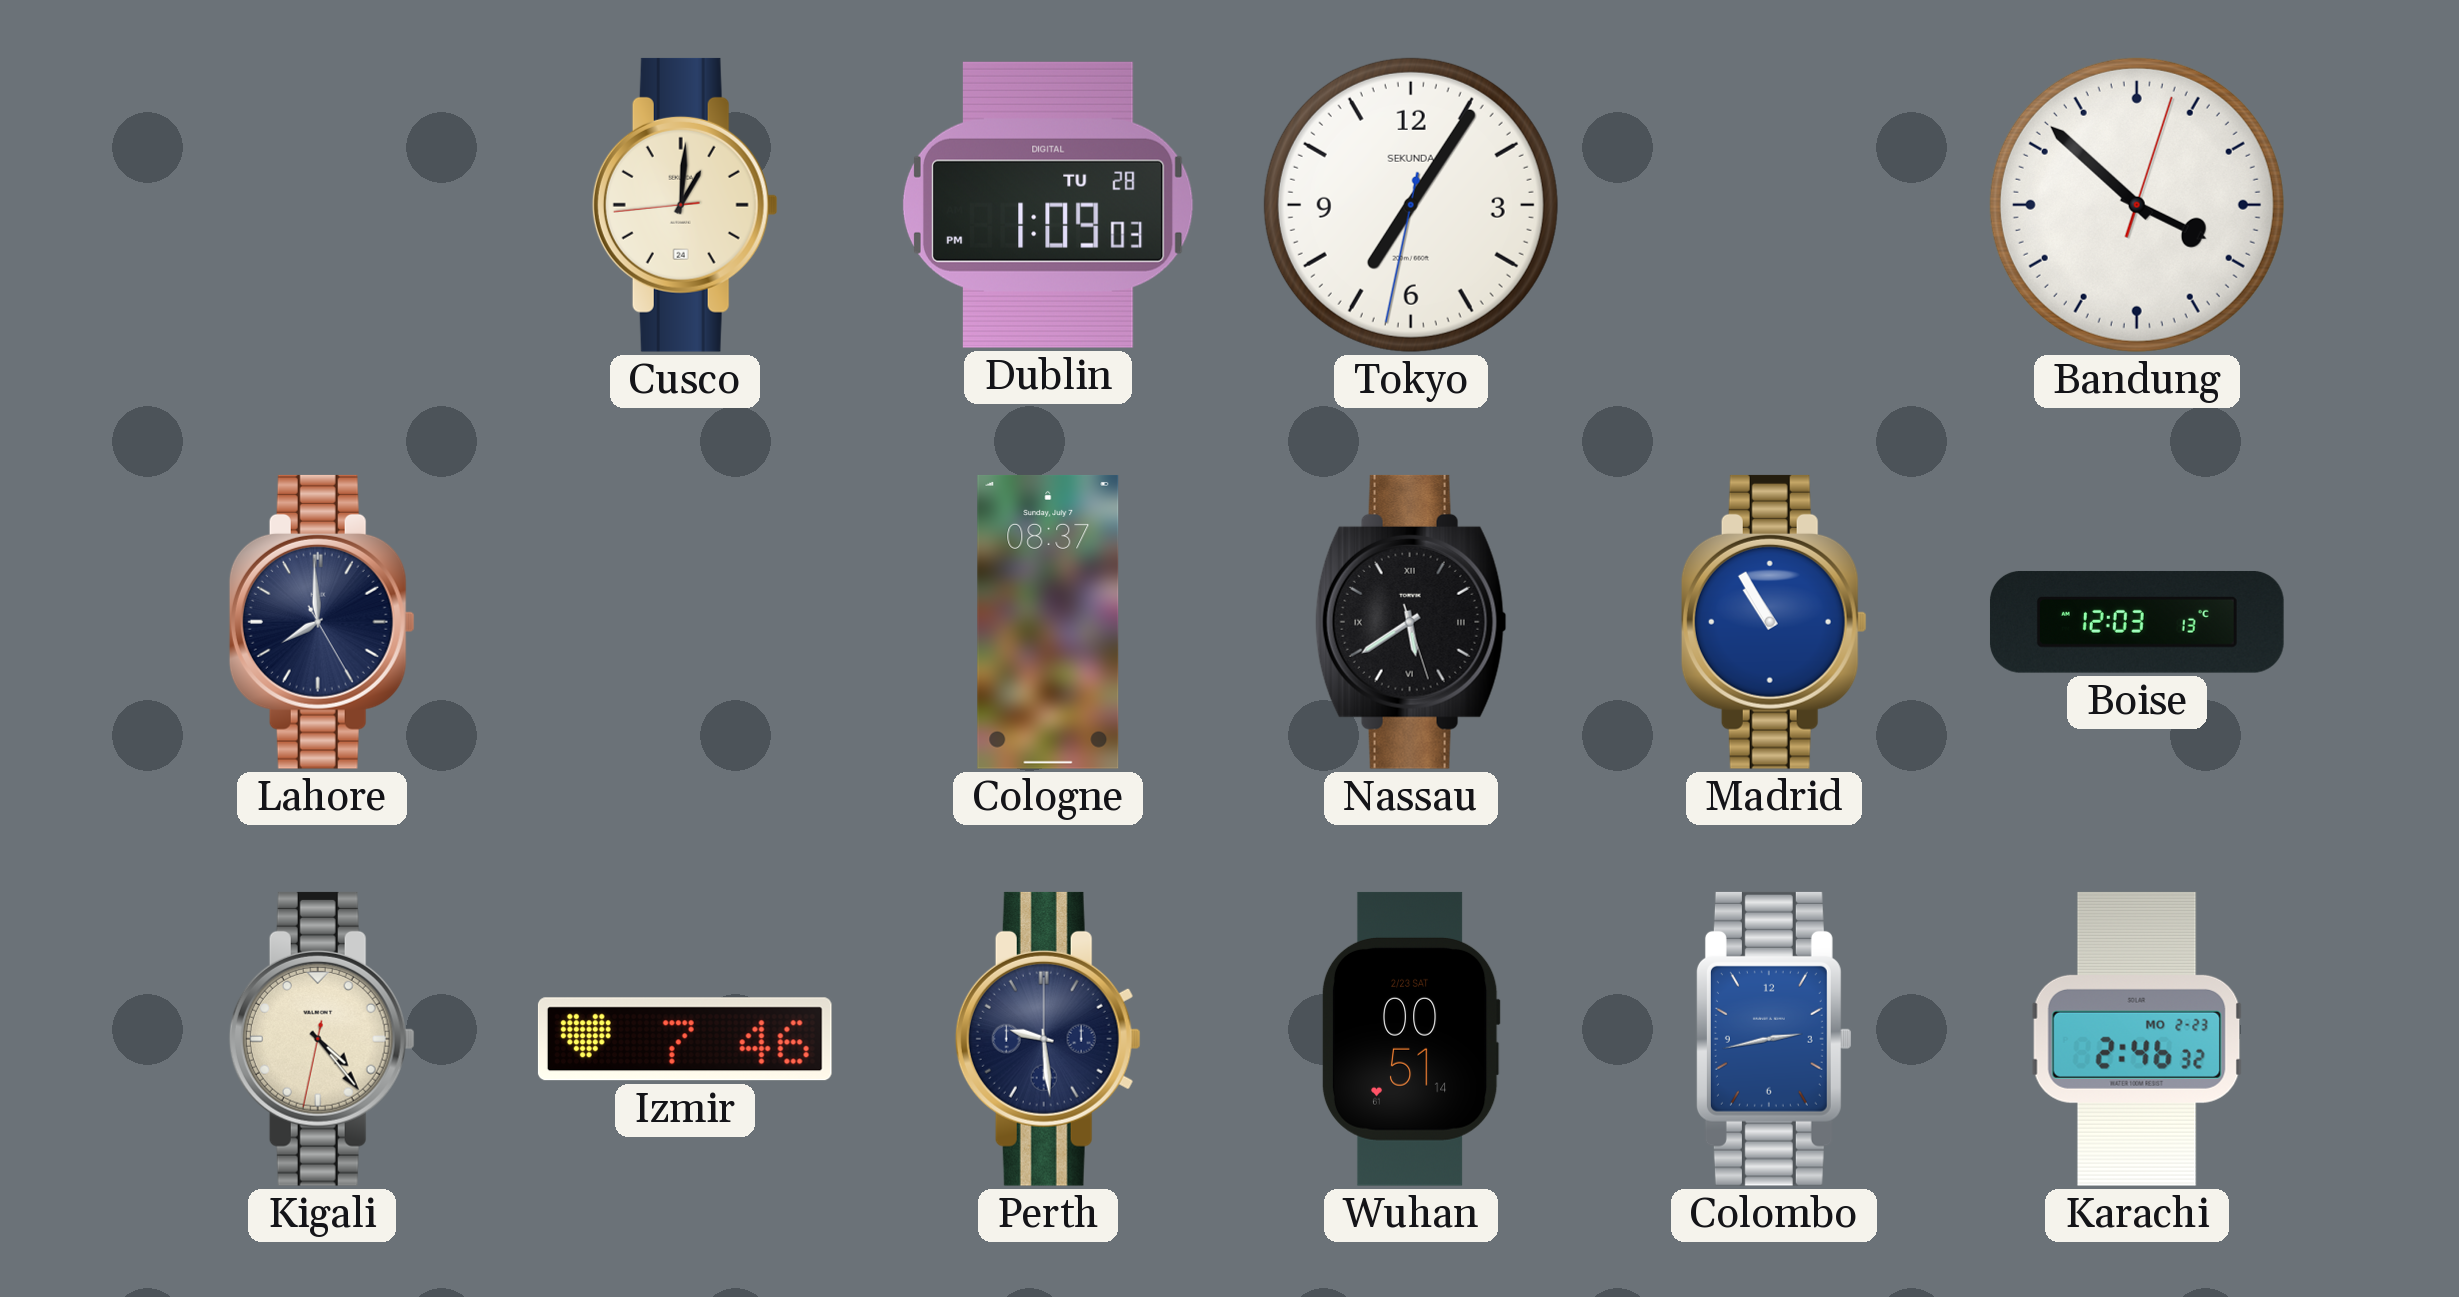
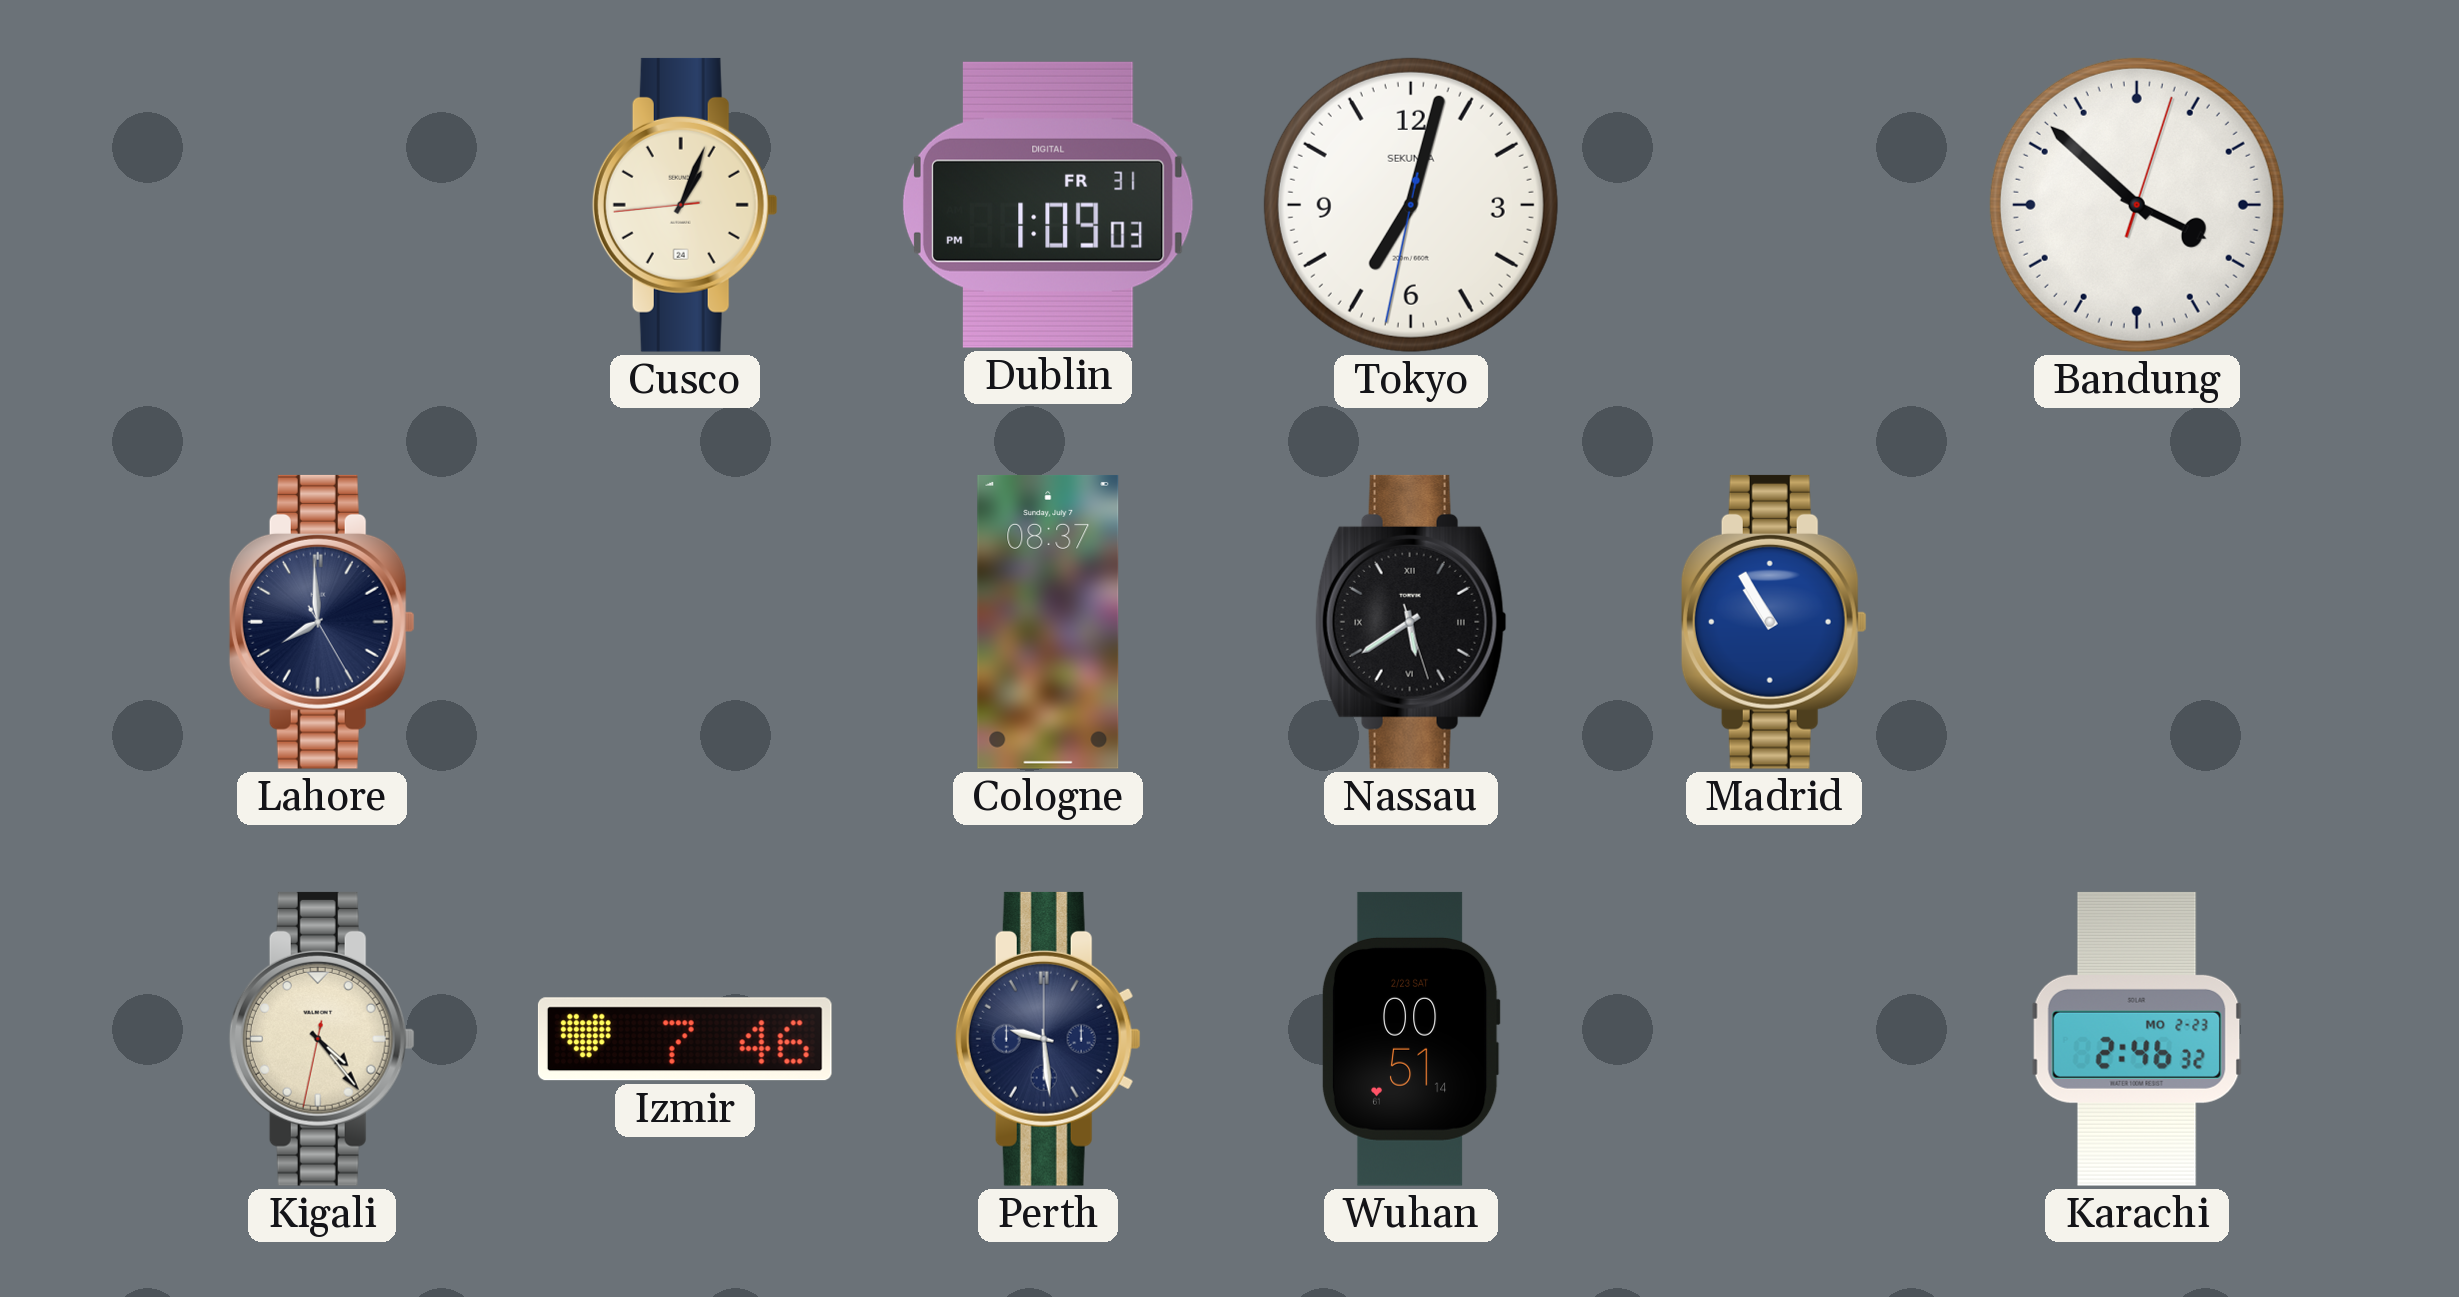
Cusco: 1:00 -> 1:03 (685, 205)
Dublin date: TU 28 -> FR 31 (1048, 205)
Tokyo: 7:05 -> 7:02 (1411, 205)
Boise: 12:03 -> none (2137, 622)
Colombo: 2:43 -> none (1774, 1039)
